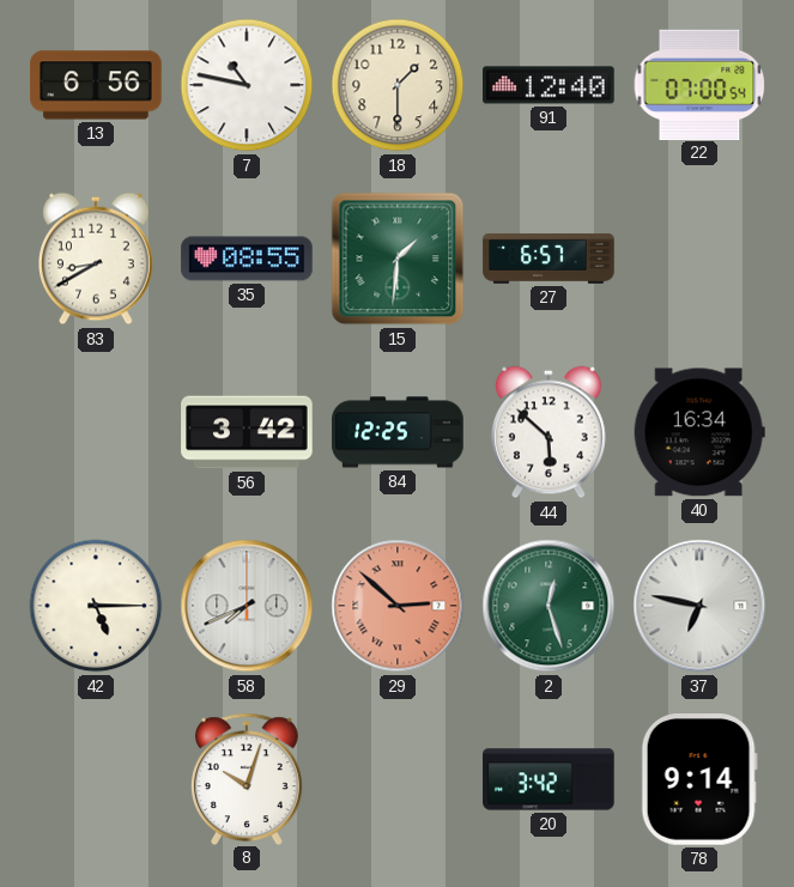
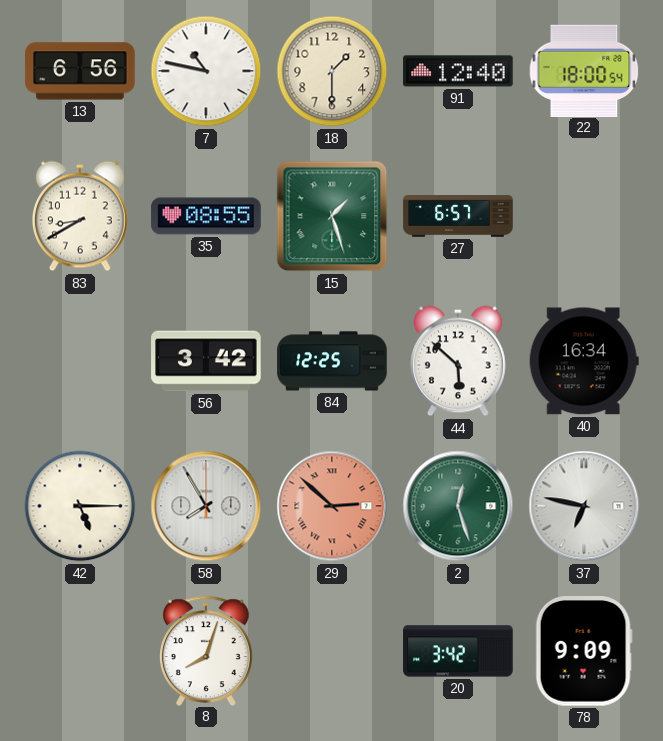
22: 07:00 -> 18:00 (584, 70)
15: 1:31 -> 1:27 (332, 216)
58: 7:41 -> 7:55 (206, 506)
8: 10:03 -> 8:03 (206, 650)
78: 9:14 -> 9:09 (584, 652)
